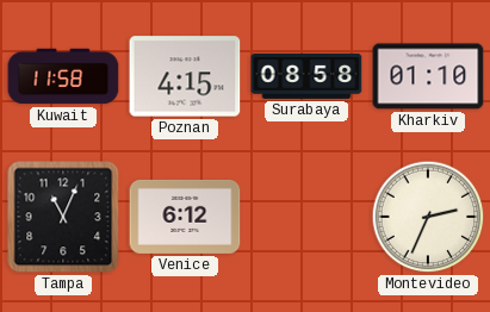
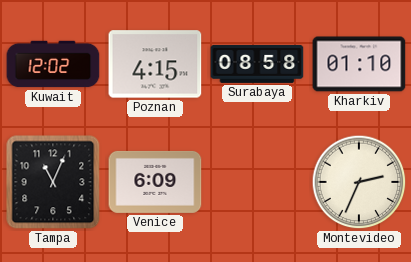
Kuwait: 11:58 -> 12:02 (53, 64)
Venice: 6:12 -> 6:09 (155, 182)
